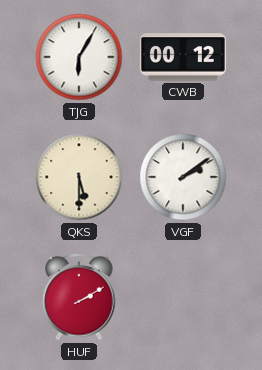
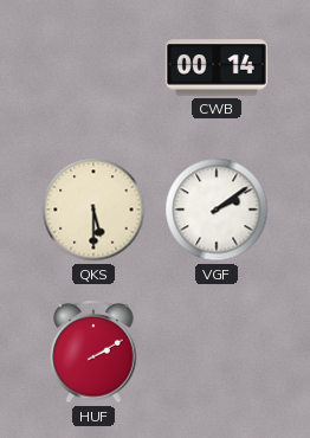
TJG: 6:05 -> none (79, 57)
CWB: 00:12 -> 00:14 (217, 67)
